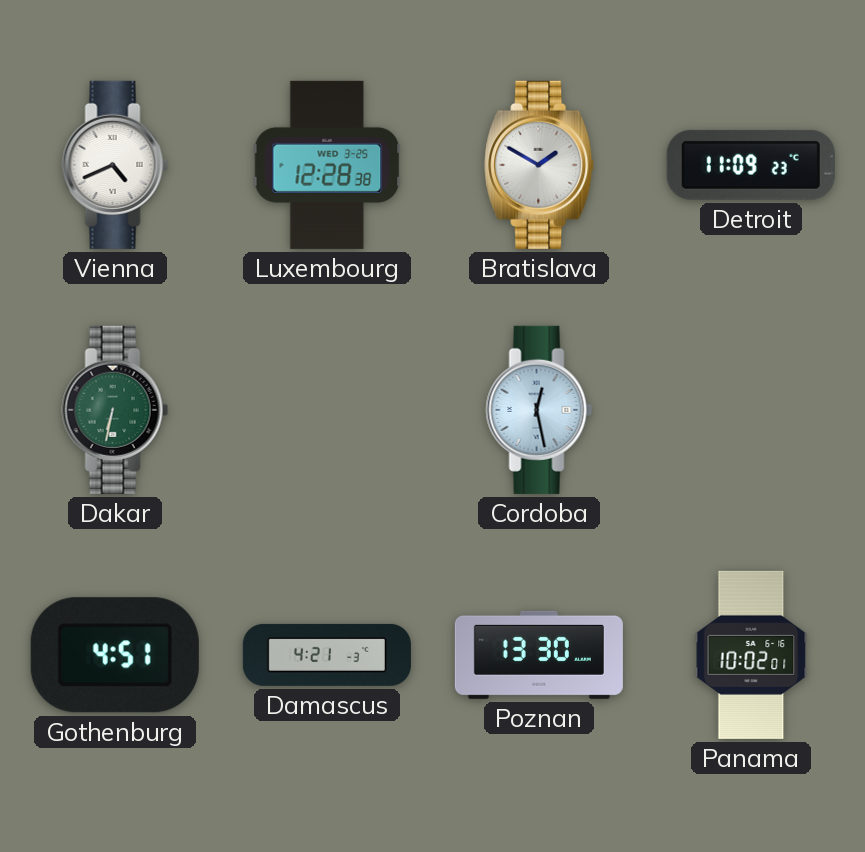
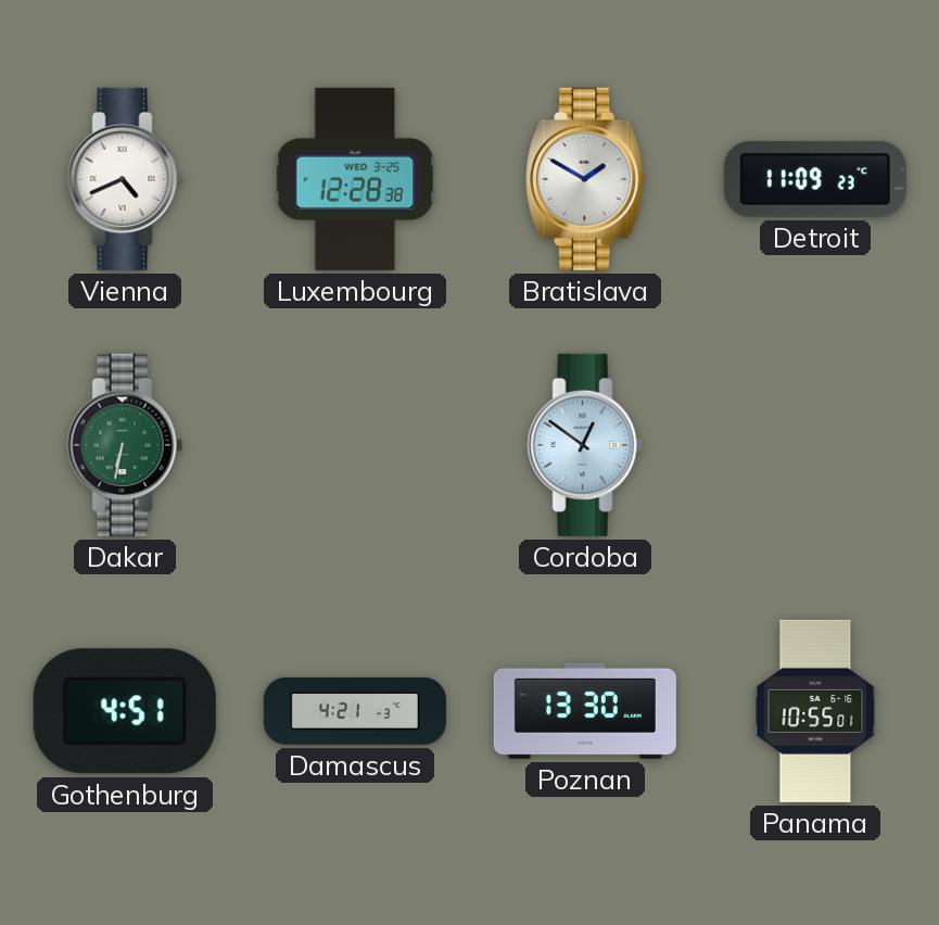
Cordoba: 12:28 -> 12:51 (585, 445)
Panama: 10:02 -> 10:55 (815, 711)
